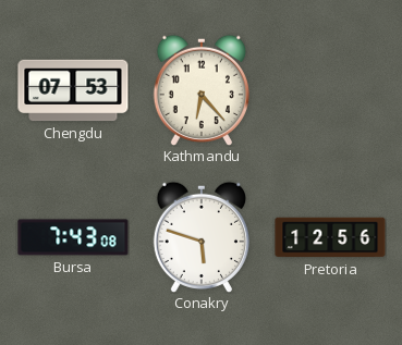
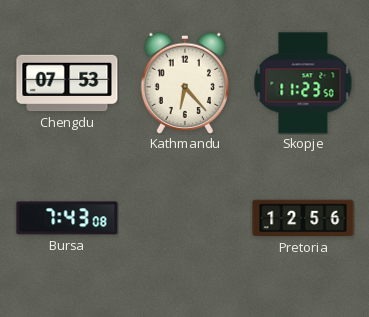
Skopje: none -> 11:23 (303, 83)
Conakry: 5:48 -> none (202, 236)
